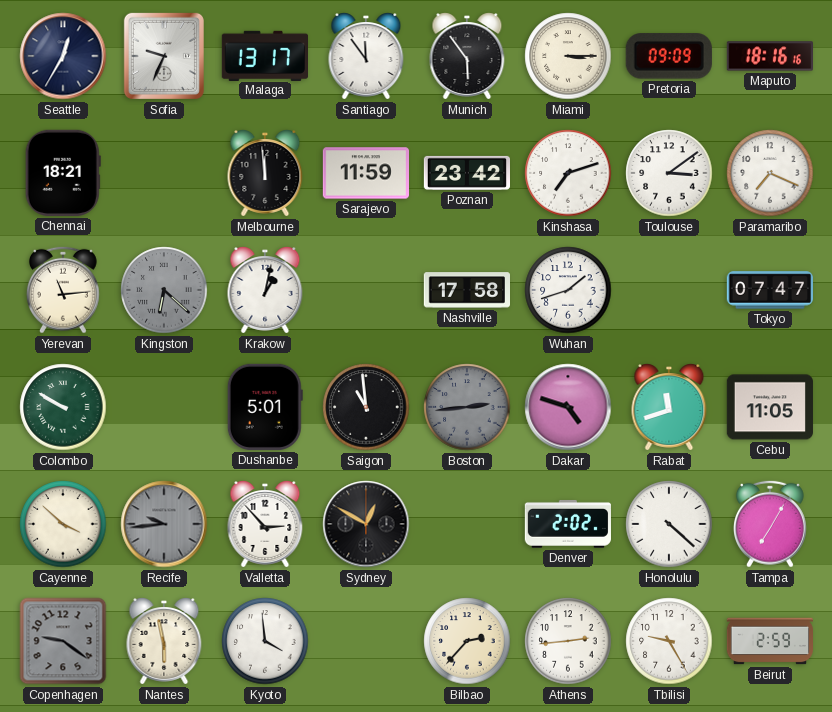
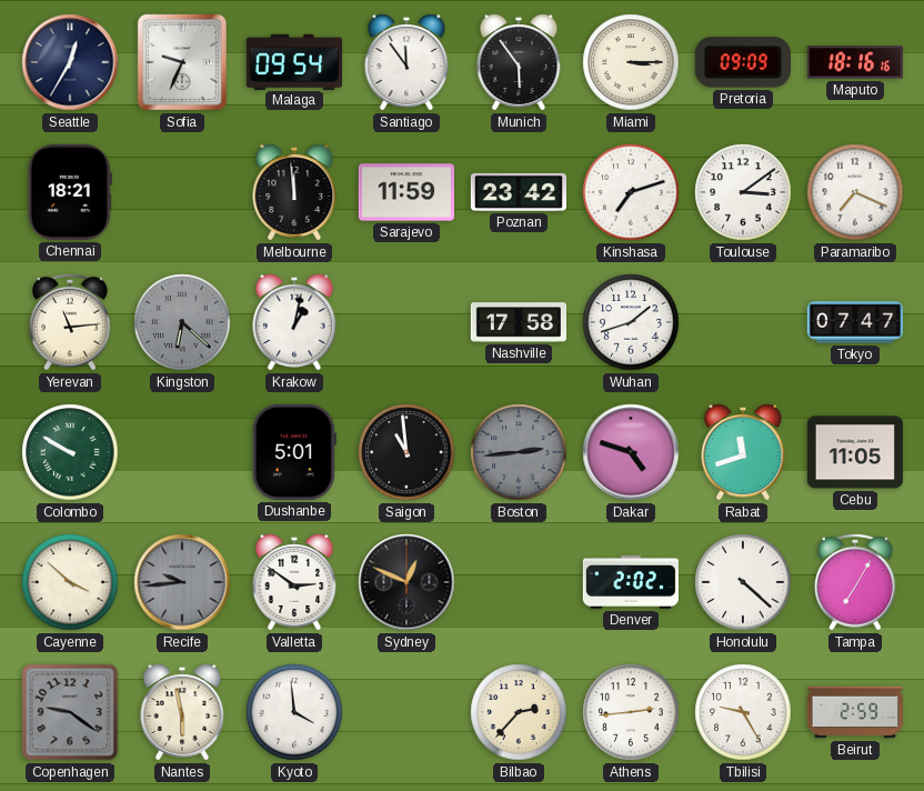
Malaga: 13:17 -> 09:54 (293, 61)
Valletta: 2:53 -> 2:51 (294, 582)
Sydney: 12:50 -> 12:49 (406, 582)
